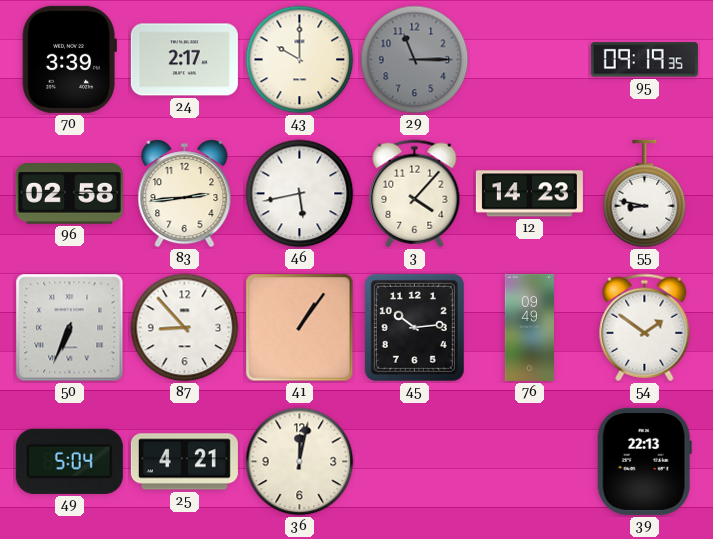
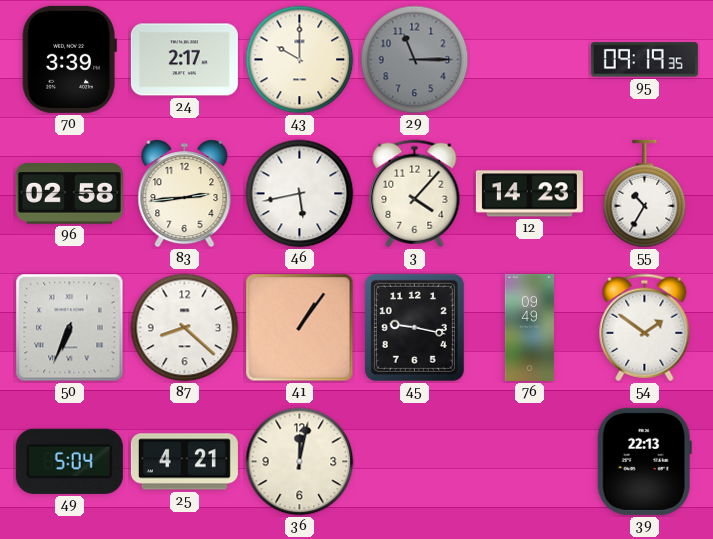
55: 8:47 -> 10:35 (645, 194)
87: 8:53 -> 8:22 (185, 328)
45: 10:14 -> 9:17 (414, 327)
